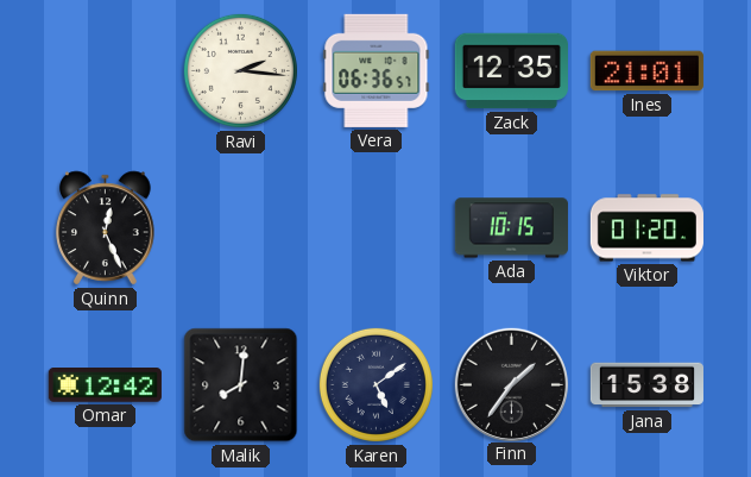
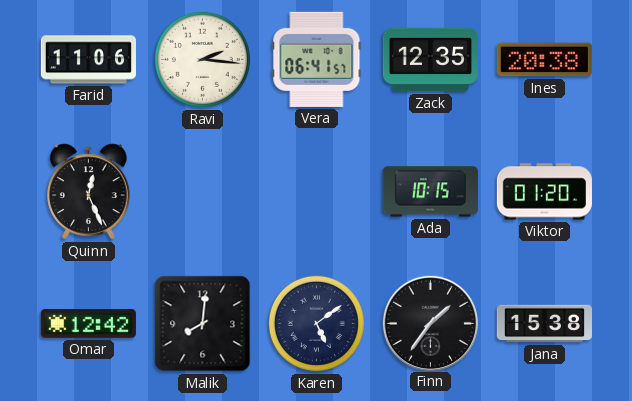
Farid: none -> 11:06 (88, 60)
Vera: 06:36 -> 06:41 (317, 59)
Ines: 21:01 -> 20:38 (544, 60)
